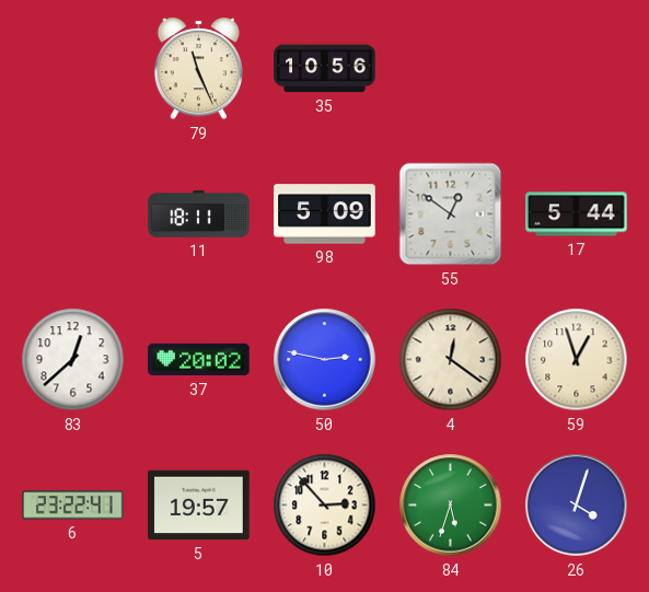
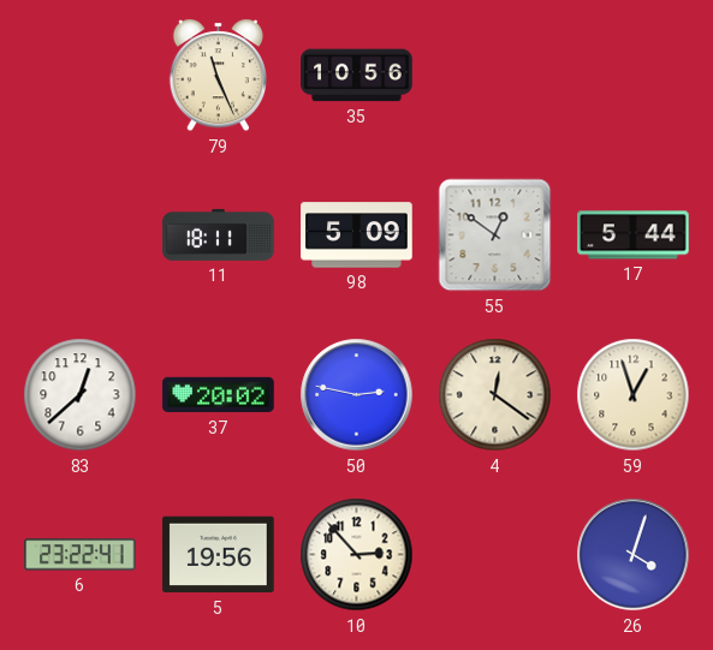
5: 19:57 -> 19:56 (219, 555)
84: 5:33 -> none (451, 506)
